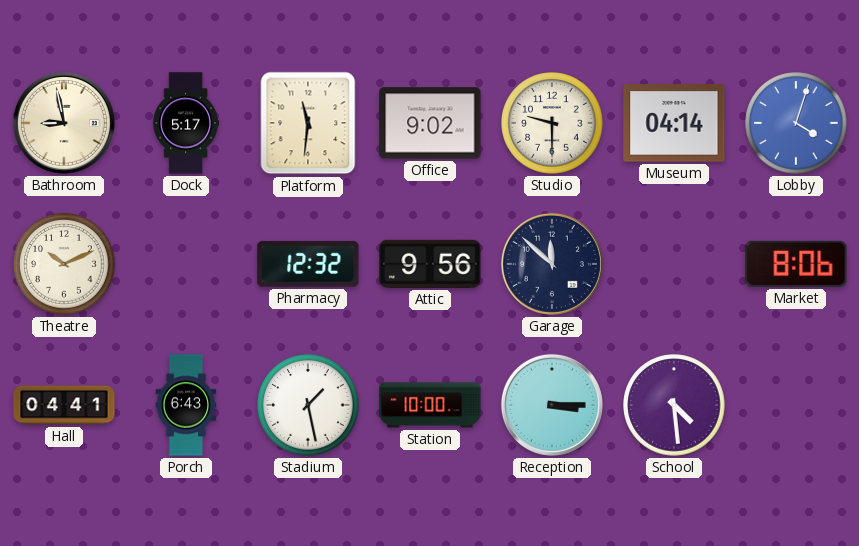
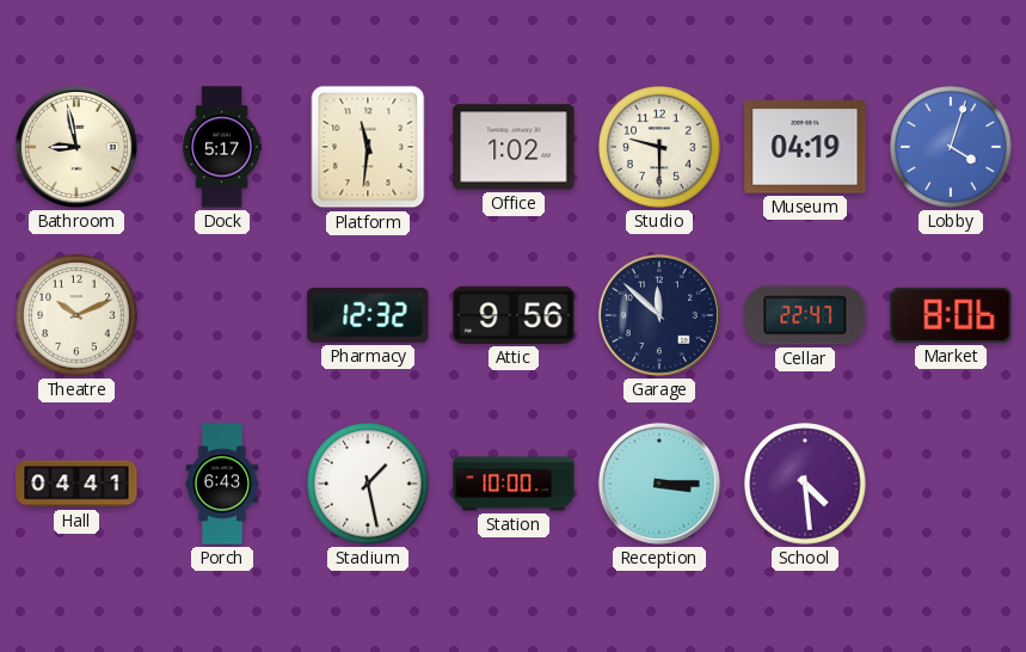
Office: 9:02 -> 1:02 (514, 147)
Museum: 04:14 -> 04:19 (805, 147)
Cellar: none -> 22:47 (805, 315)
